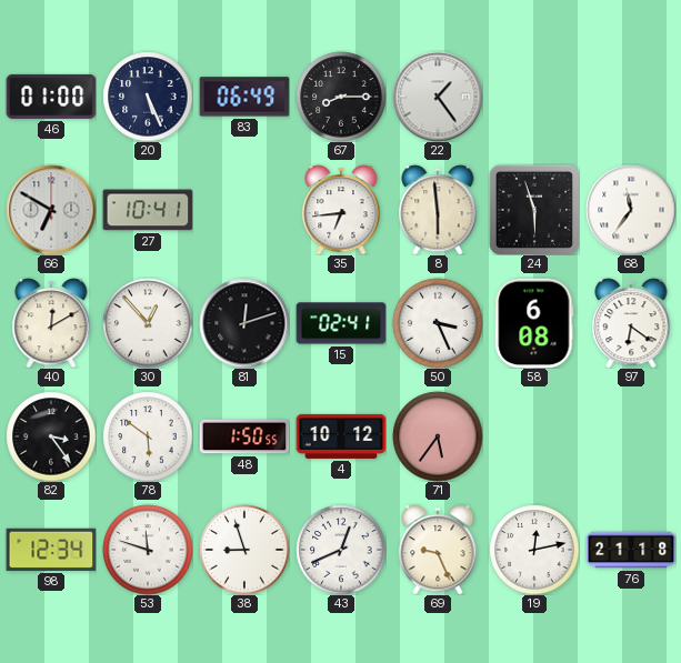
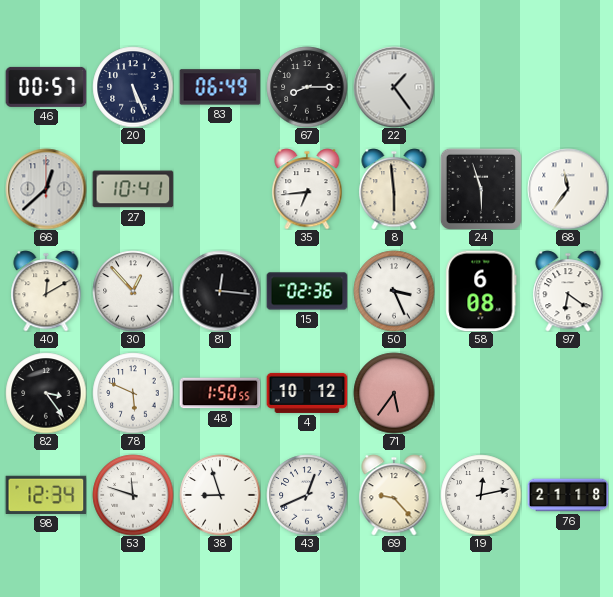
46: 01:00 -> 00:57 (46, 87)
66: 6:50 -> 12:38 (46, 189)
81: 12:12 -> 12:16 (220, 291)
15: 02:41 -> 02:36 (307, 291)
78: 5:51 -> 5:49 (133, 393)
69: 9:26 -> 9:23 (394, 495)
